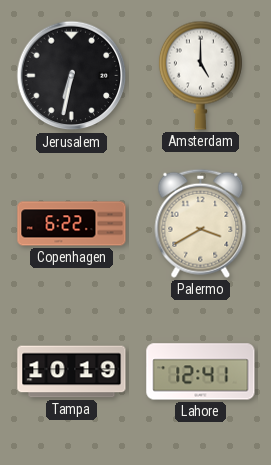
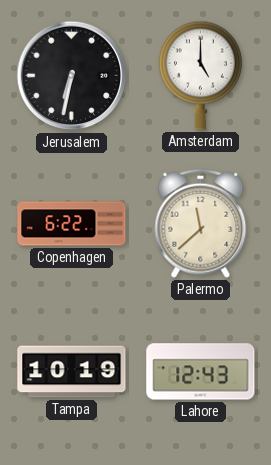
Palermo: 3:40 -> 11:38 (201, 223)
Lahore: 12:41 -> 12:43 (201, 372)
